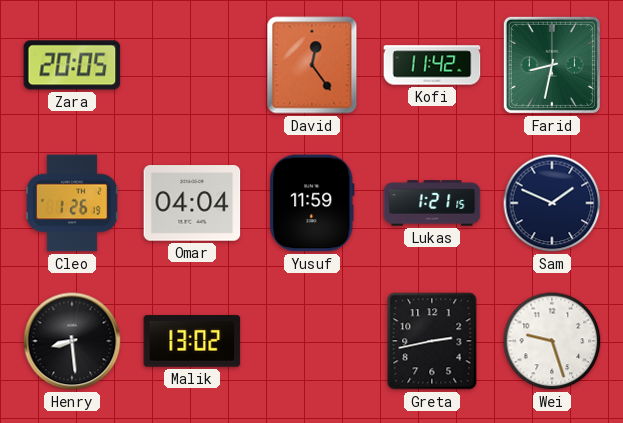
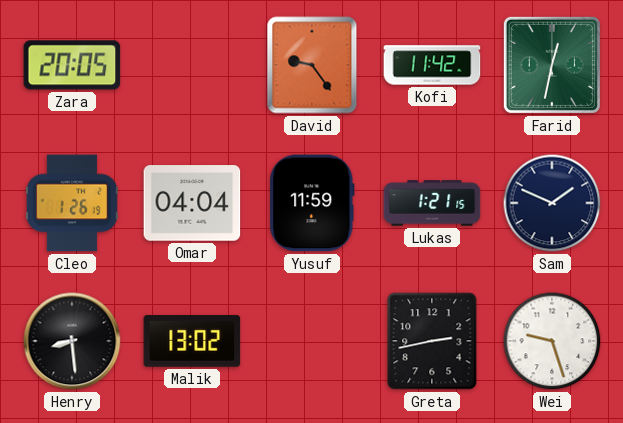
David: 12:24 -> 9:24 (312, 65)
Farid: 8:32 -> 12:32 (552, 65)
